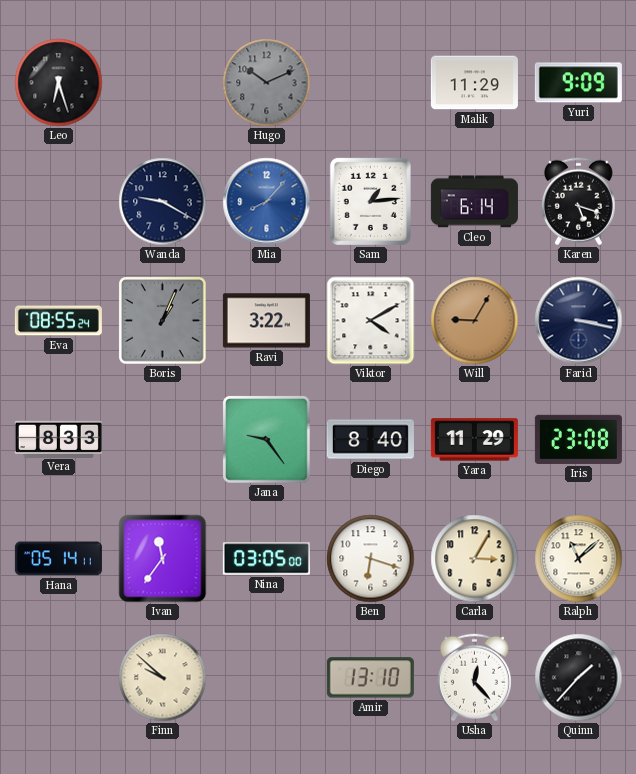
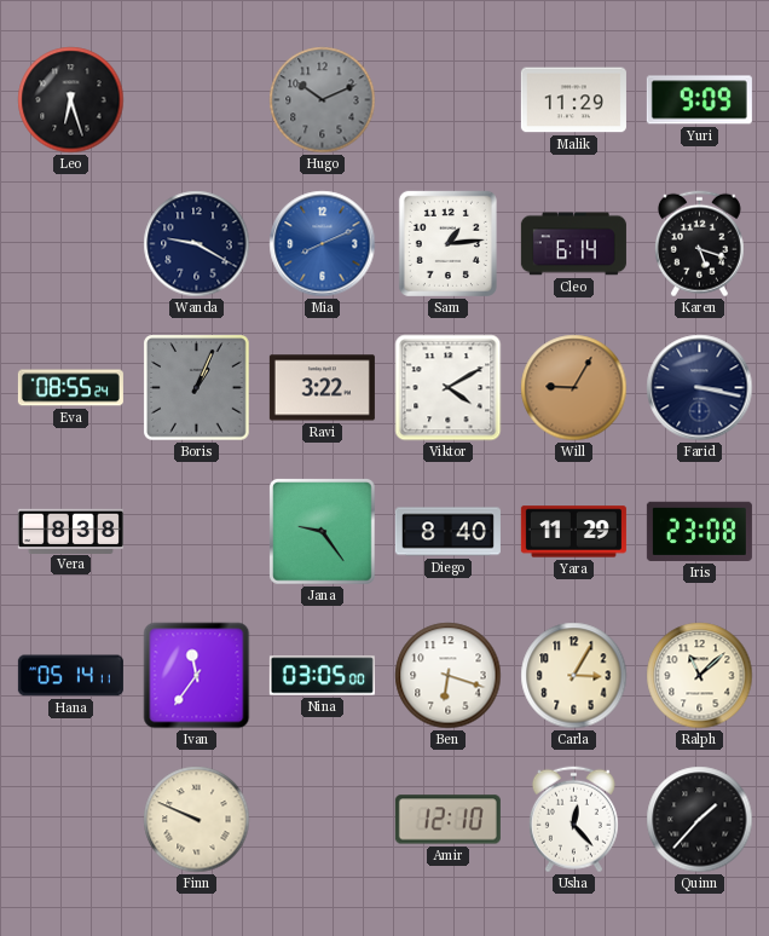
Mia: 8:07 -> 8:11 (323, 244)
Vera: 8:33 -> 8:38 (70, 531)
Finn: 9:52 -> 9:49 (197, 820)
Amir: 13:10 -> 12:10 (447, 820)
